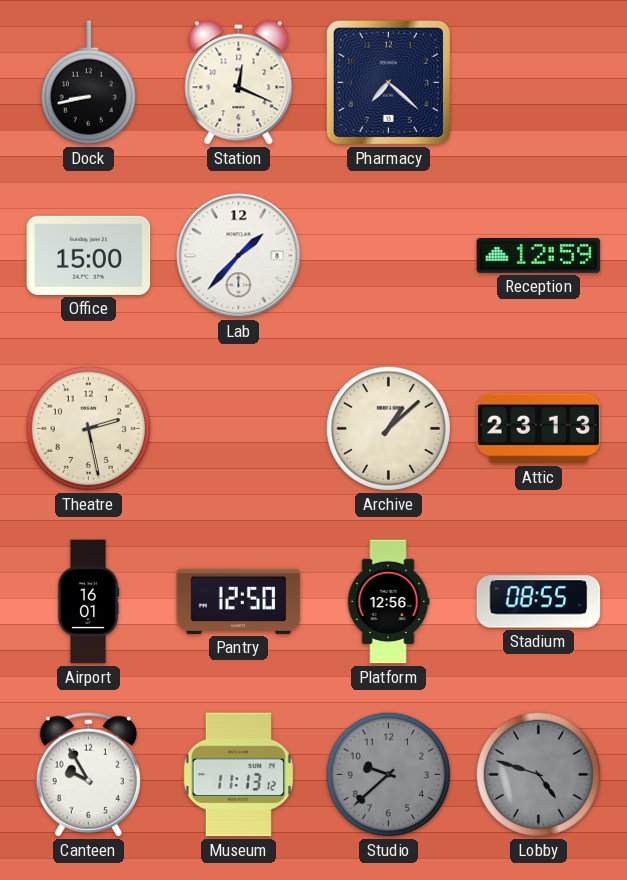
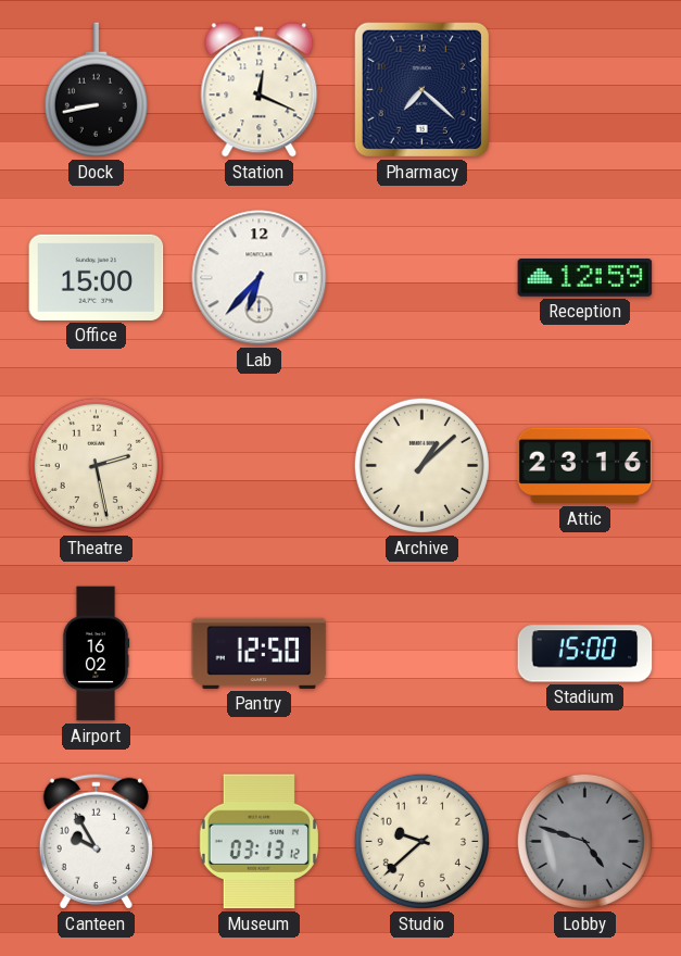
Lab: 1:37 -> 6:37 (260, 278)
Attic: 23:13 -> 23:16 (585, 466)
Airport: 16:01 -> 16:02 (96, 654)
Platform: 12:56 -> none (388, 602)
Stadium: 08:55 -> 15:00 (585, 654)
Museum: 11:13 -> 03:13 (258, 842)
Studio dial: grey -> cream (421, 841)
